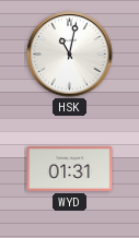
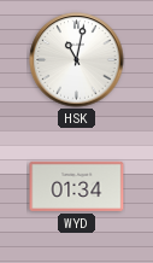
WYD: 01:31 -> 01:34 (77, 186)
